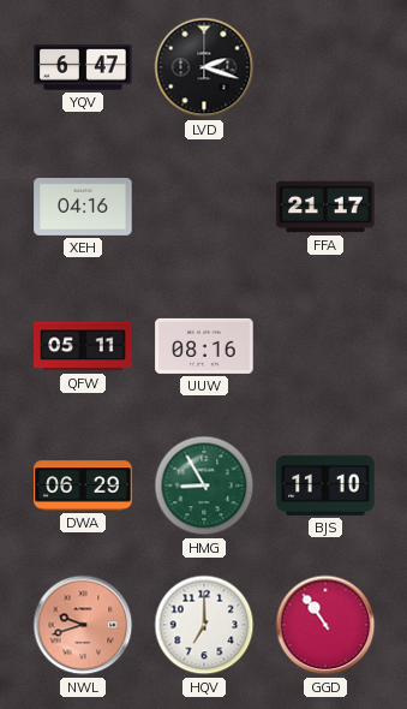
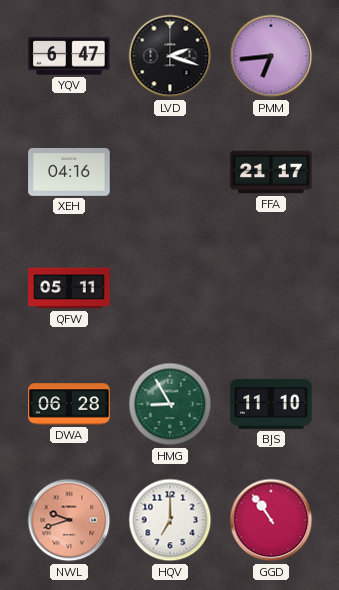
PMM: none -> 6:44 (271, 56)
UUW: 08:16 -> none (204, 346)
DWA: 06:29 -> 06:28 (69, 404)
